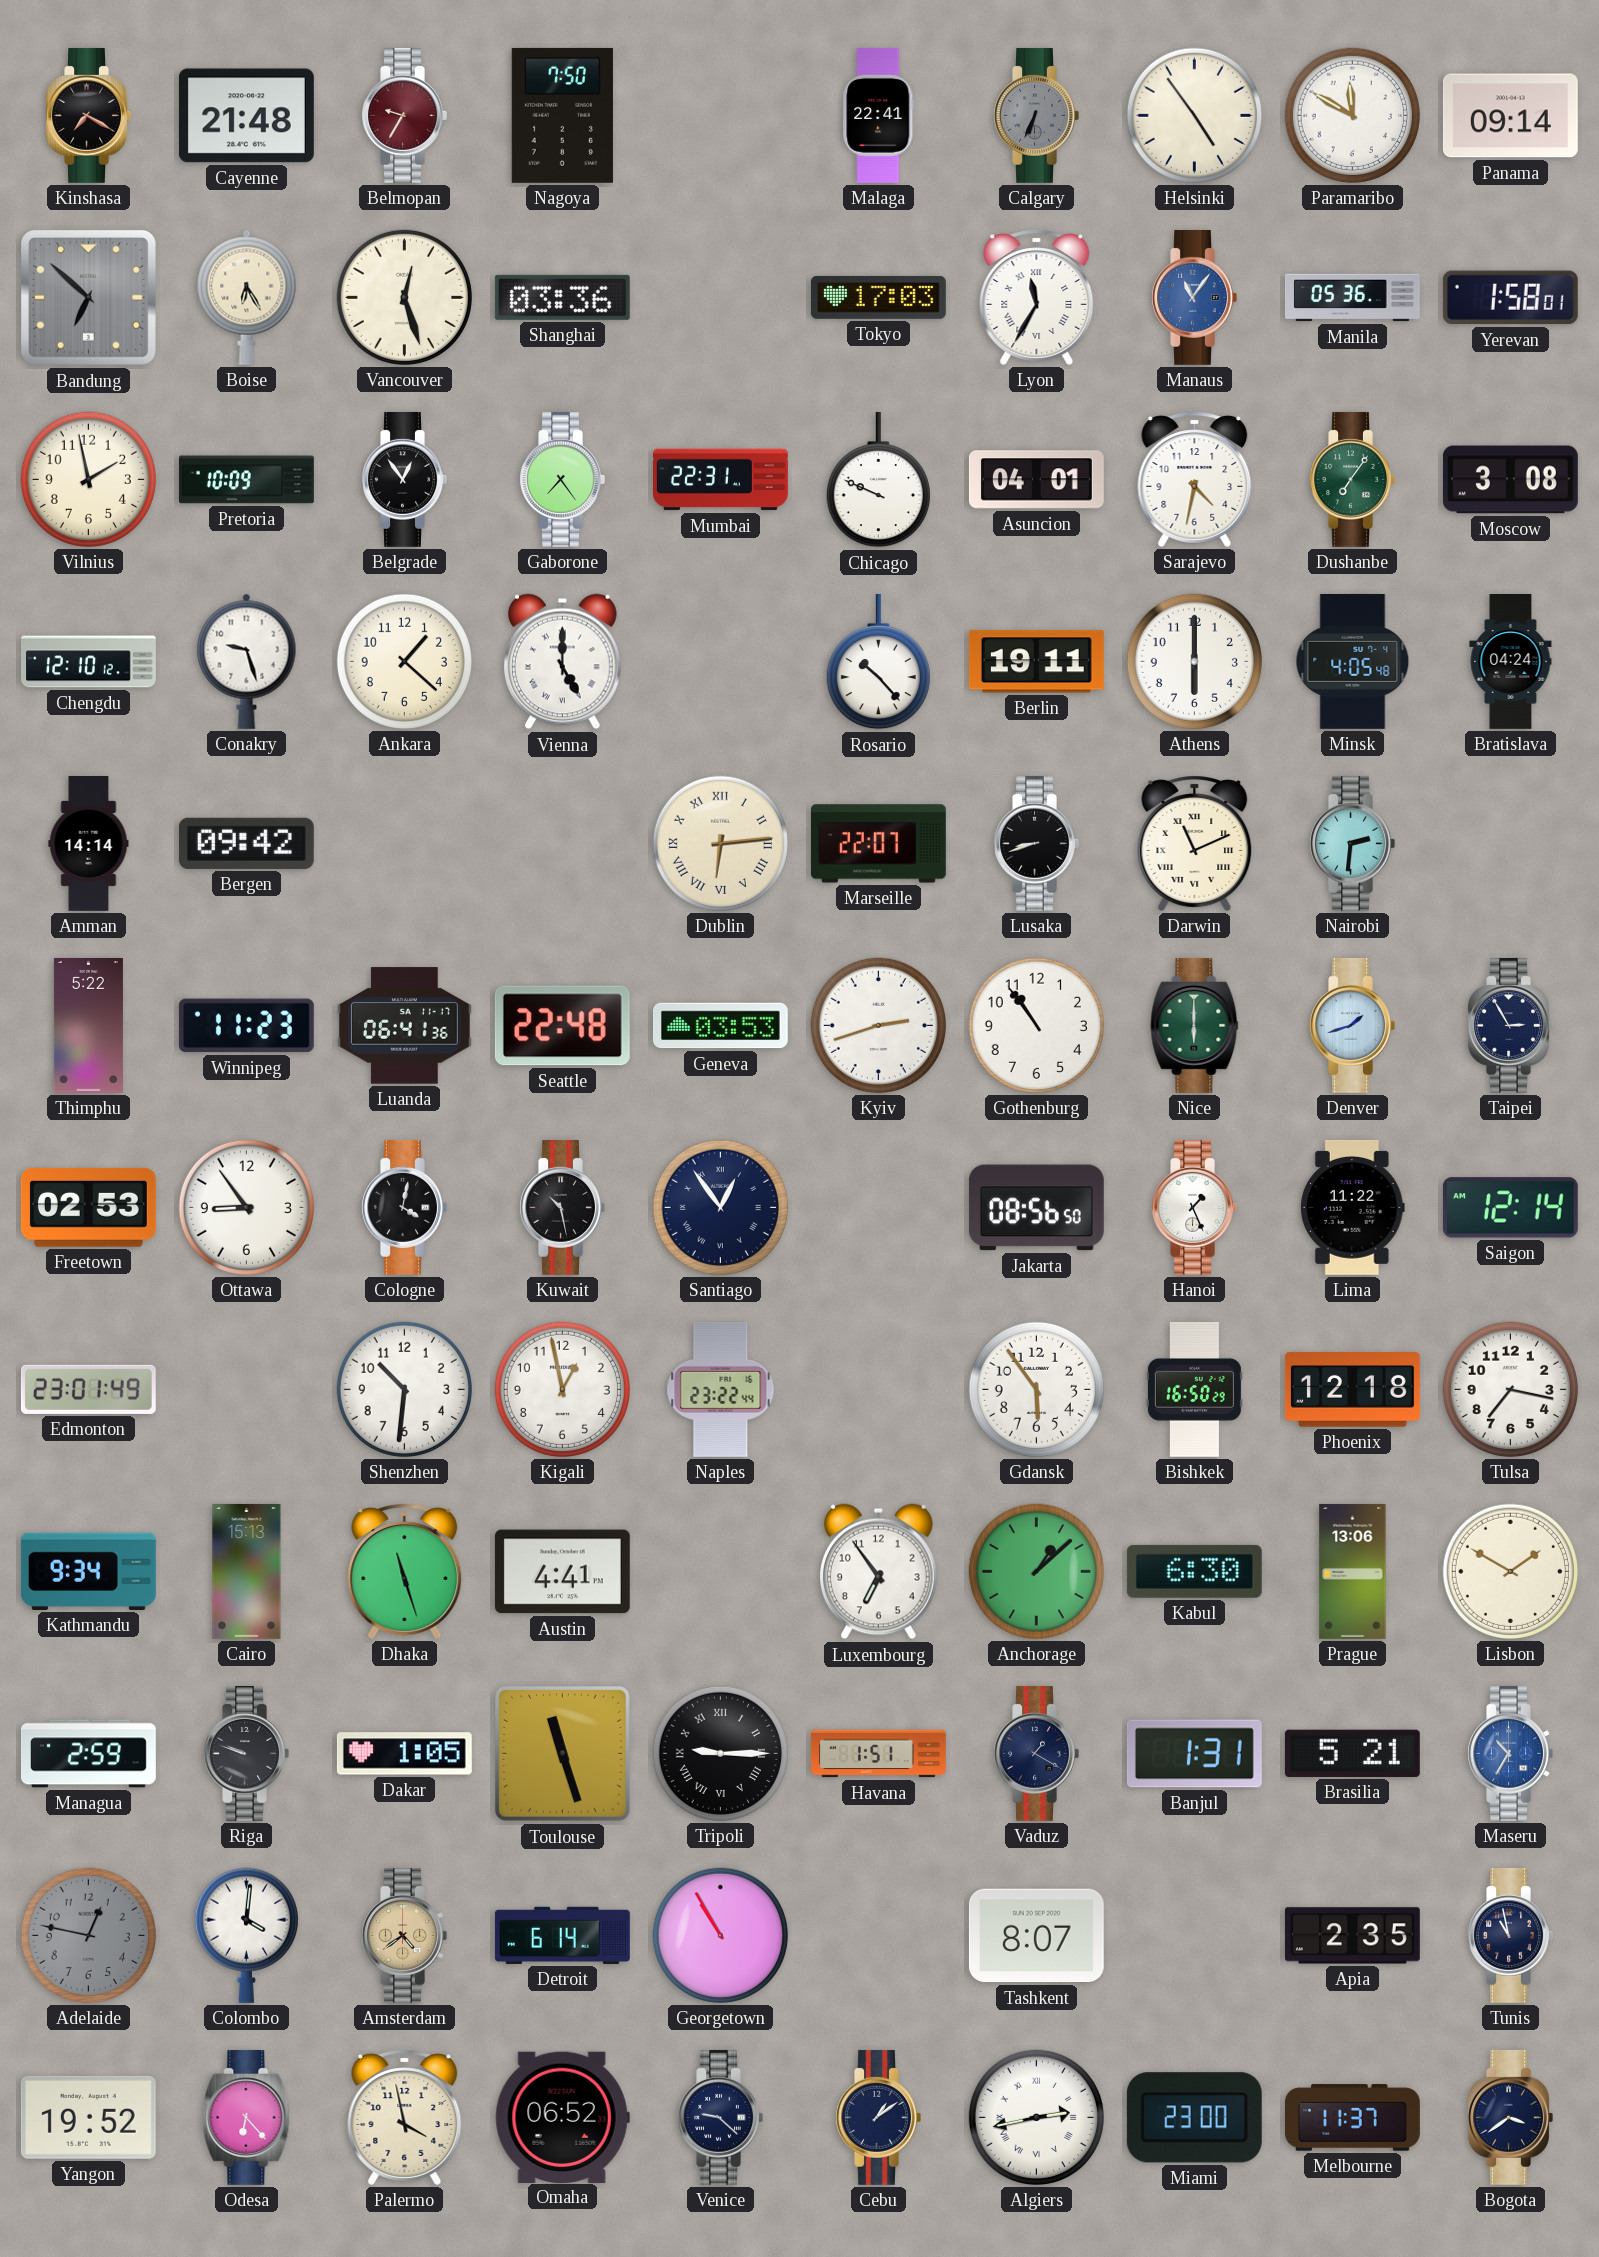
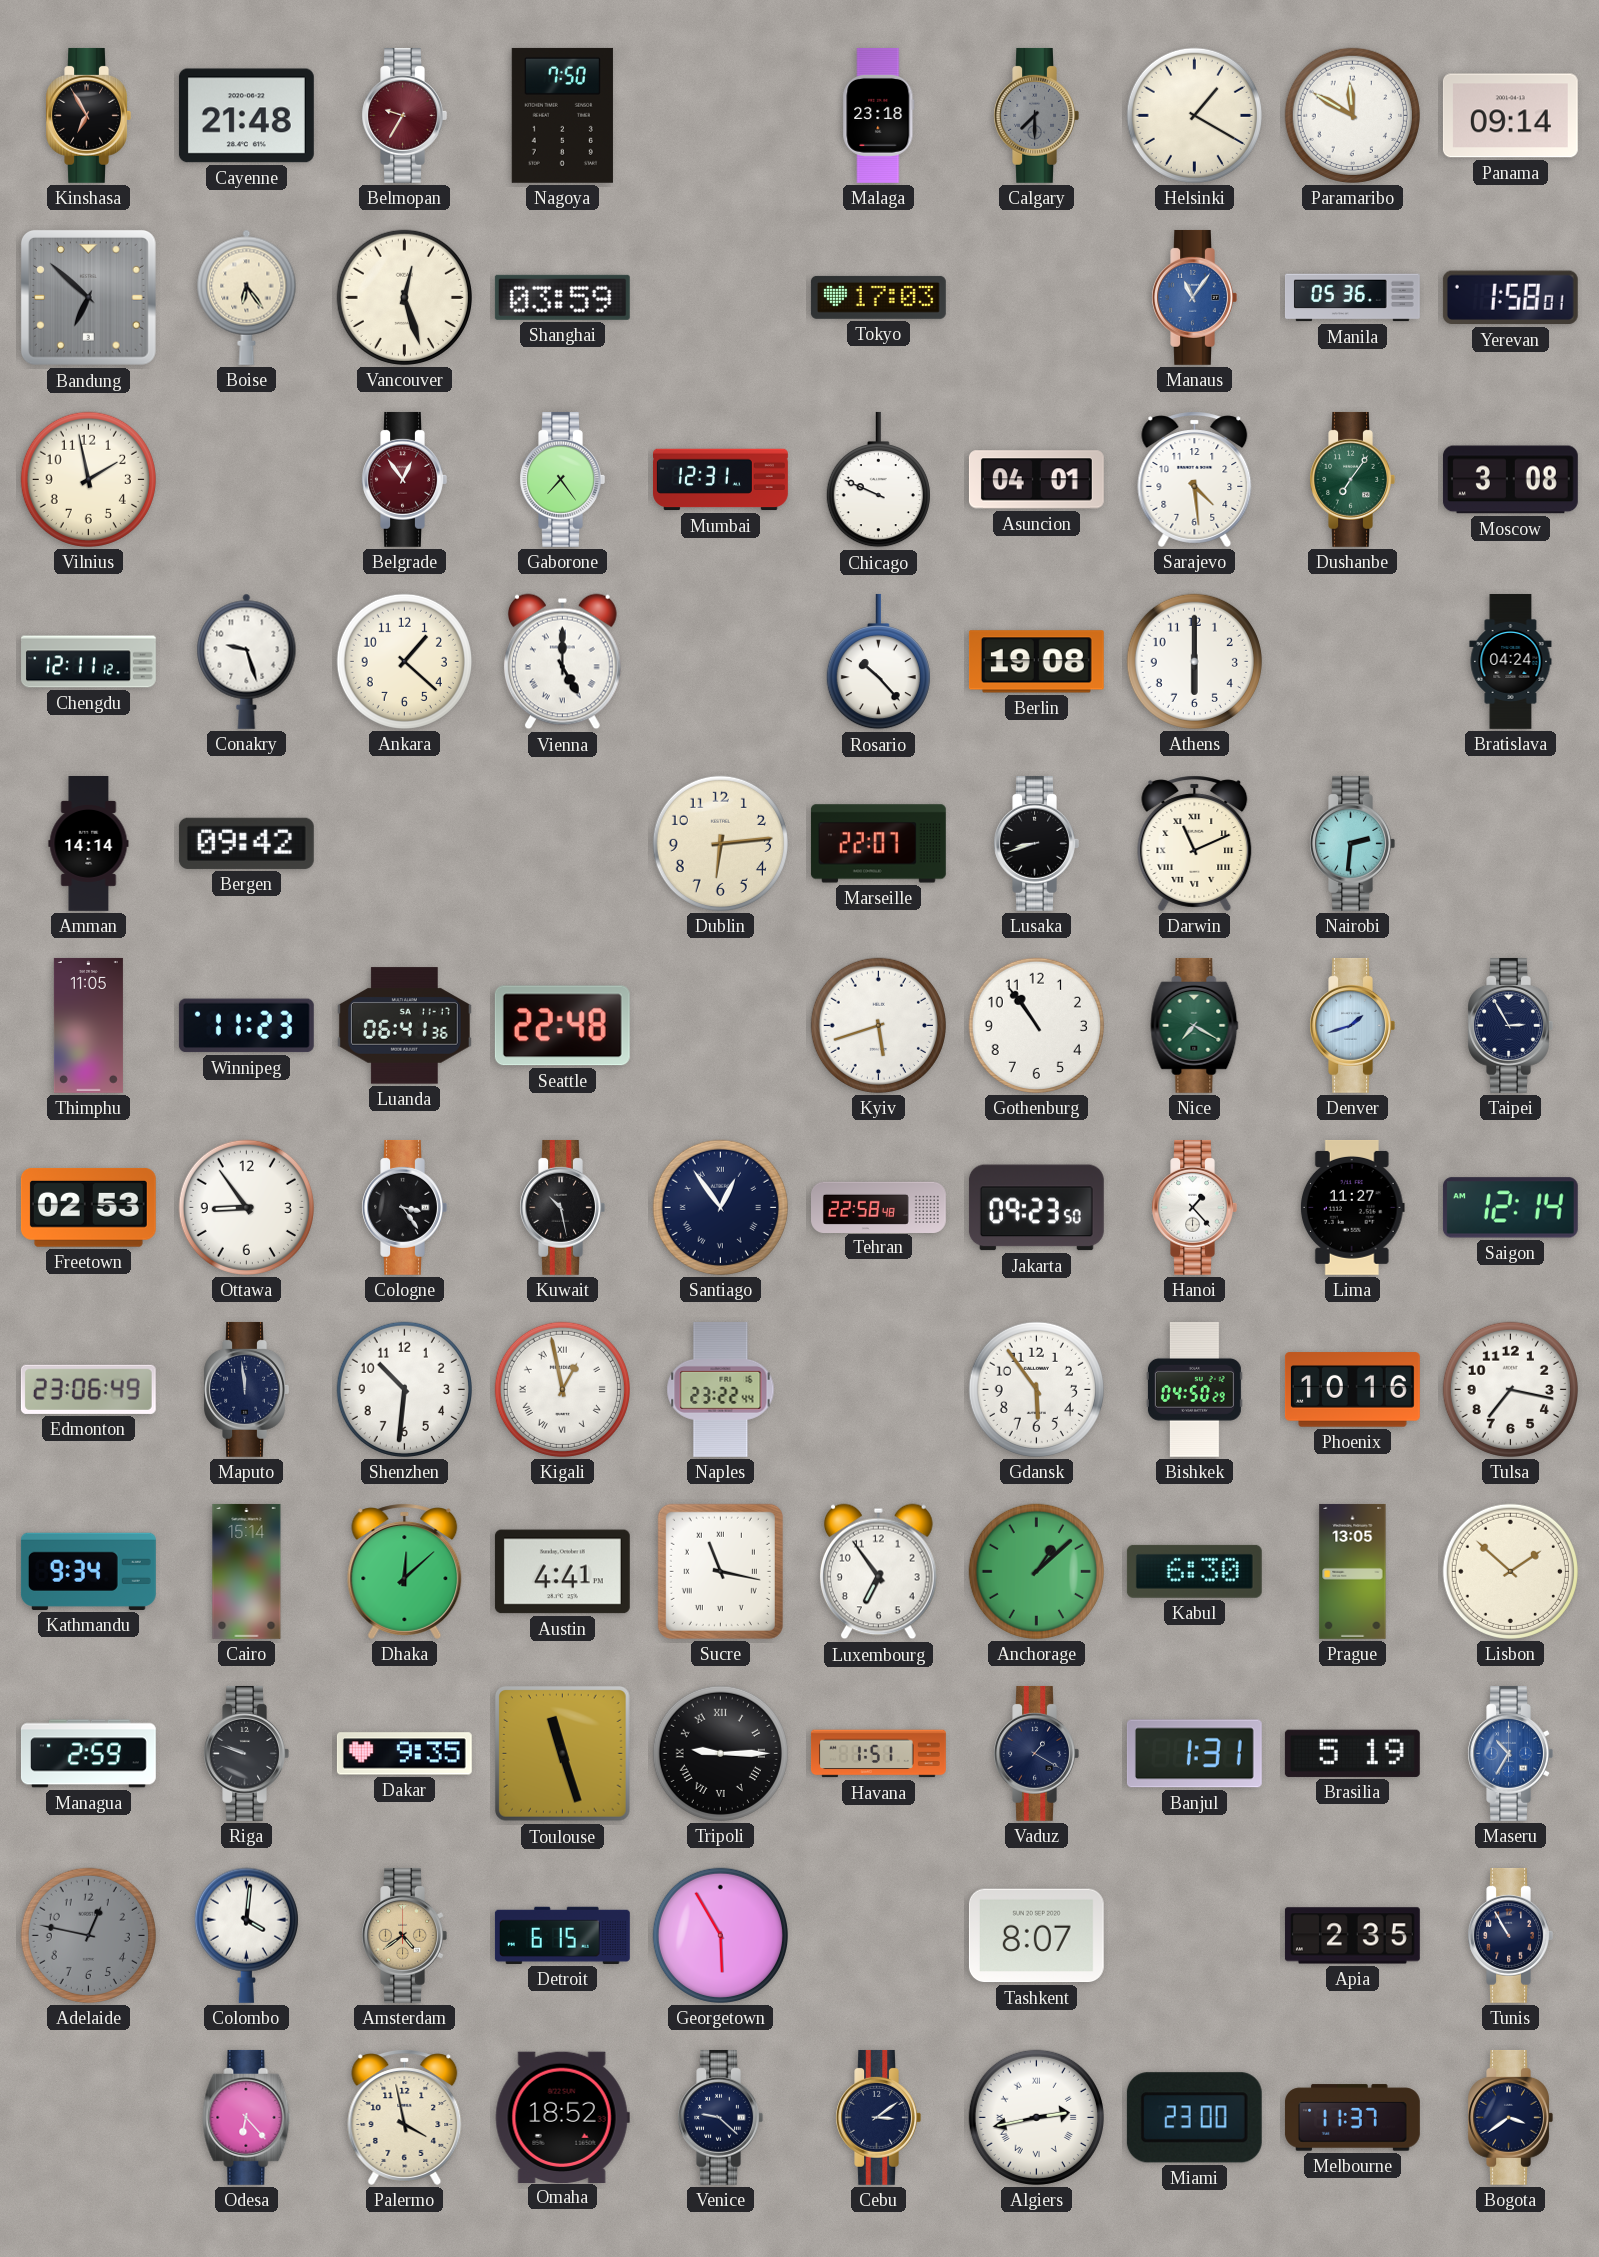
Kinshasa: 7:20 -> 6:55 (88, 115)
Malaga: 22:41 -> 23:18 (879, 115)
Calgary: 6:34 -> 7:30 (1036, 115)
Helsinki: 4:54 -> 1:20 (1194, 115)
Boise: 6:25 -> 6:24 (247, 297)
Shanghai: 03:36 -> 03:59 (562, 297)
Lyon: 11:35 -> none (1037, 297)
Pretoria: 10:09 -> none (246, 480)
Belgrade dial: black -> burgundy (404, 479)
Mumbai: 22:31 -> 12:31 (721, 480)
Sarajevo: 4:32 -> 4:29 (1195, 479)
Chengdu: 12:10 -> 12:11 (89, 662)
Berlin: 19:11 -> 19:08 (1036, 662)
Minsk: 4:05 -> none (1353, 661)
Dublin numerals: Roman -> Arabic (720, 843)
Thimphu: 5:22 -> 11:05 (88, 1025)
Geneva: 03:53 -> none (720, 1026)
Kyiv: 2:42 -> 5:42 (878, 1025)
Nice: 6:00 -> 7:20 (1195, 1025)
Cologne: 4:02 -> 3:24 (404, 1207)
Tehran: none -> 22:58 (879, 1207)
Jakarta: 08:56 -> 09:23 (1036, 1208)
Hanoi: 1:26 -> 1:23 (1194, 1207)
Lima: 11:22 -> 11:27 (1352, 1207)
Edmonton: 23:01 -> 23:06 (88, 1389)
Maputo: none -> 11:59 (246, 1389)
Kigali numerals: Arabic -> Roman (562, 1389)
Bishkek: 16:50 -> 04:50 (1194, 1389)
Phoenix: 12:18 -> 10:16 (1352, 1390)
Cairo: 15:13 -> 15:14 (247, 1571)
Dhaka: 11:27 -> 12:08 (405, 1571)
Sucre: none -> 11:17 (720, 1571)
Prague: 13:06 -> 13:05 (1353, 1571)
Lisbon: 1:50 -> 1:52 (1510, 1571)
Dakar: 1:05 -> 9:35 (404, 1754)
Brasilia: 5:21 -> 5:19 (1352, 1753)
Detroit: 6:14 -> 6:15 (562, 1935)
Georgetown: 10:55 -> 5:55 (720, 1935)
Tunis: 10:58 -> 10:55 (1510, 1935)
Yangon: 19:52 -> none (88, 2117)
Omaha: 06:52 -> 18:52 (562, 2117)
Cebu: 1:09 -> 3:09 (878, 2117)
